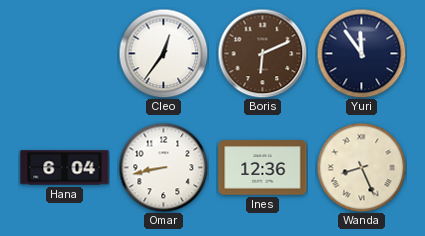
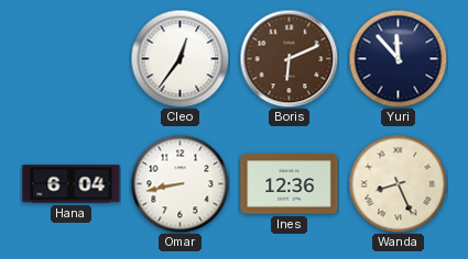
Yuri: 11:54 -> 11:53 (398, 58)
